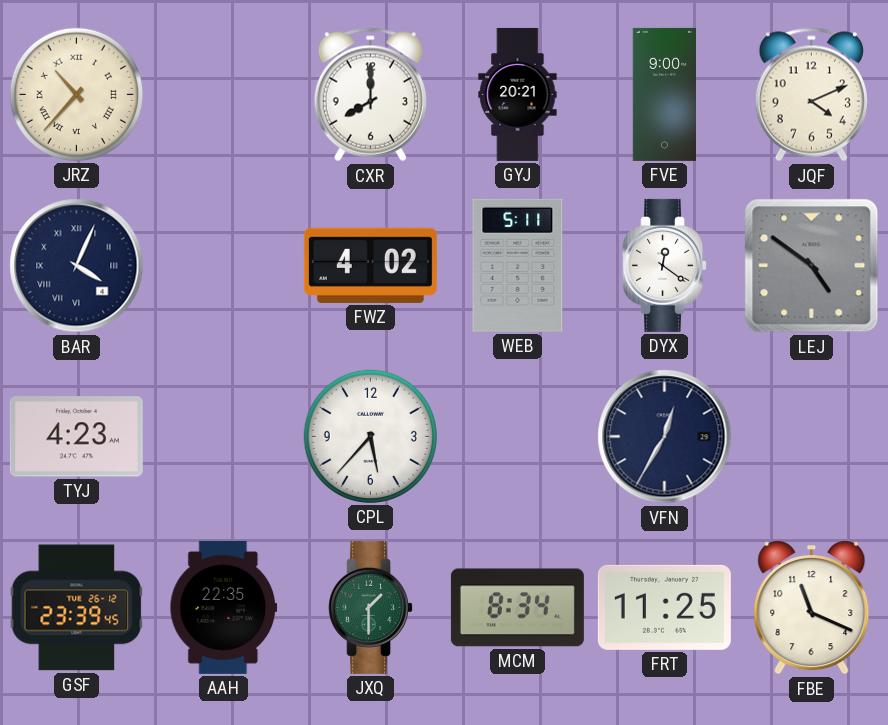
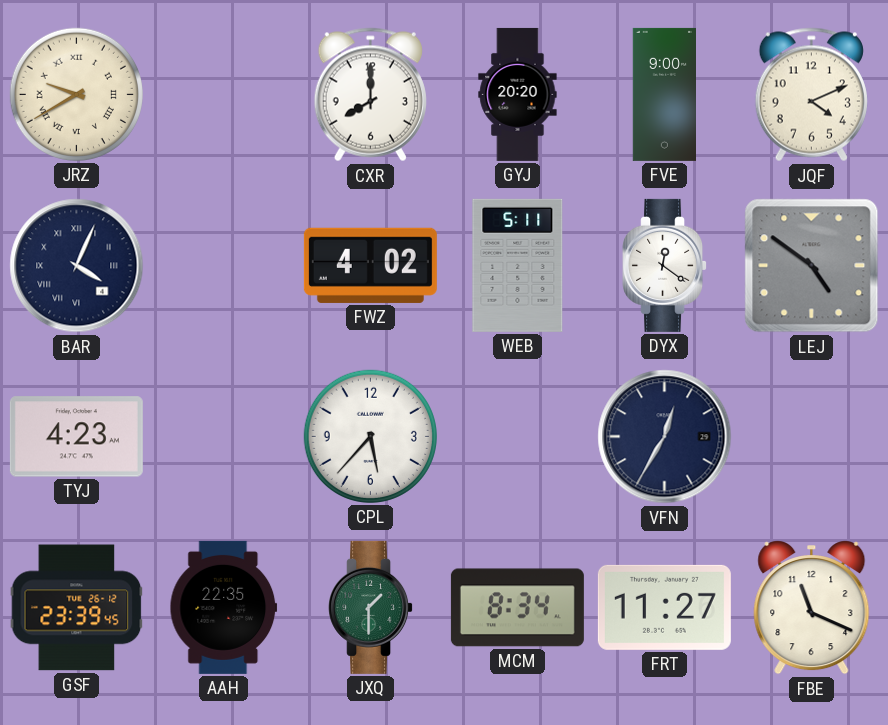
JRZ: 10:37 -> 9:40 (76, 94)
GYJ: 20:21 -> 20:20 (518, 94)
FRT: 11:25 -> 11:27 (664, 607)
